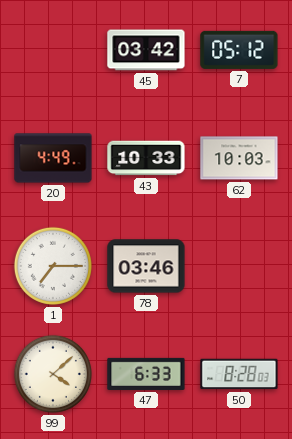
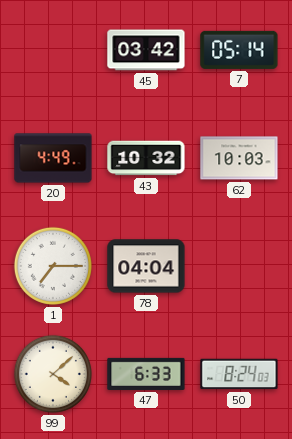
7: 05:12 -> 05:14 (239, 50)
43: 10:33 -> 10:32 (146, 158)
78: 03:46 -> 04:04 (146, 266)
50: 8:28 -> 8:24 (239, 374)
